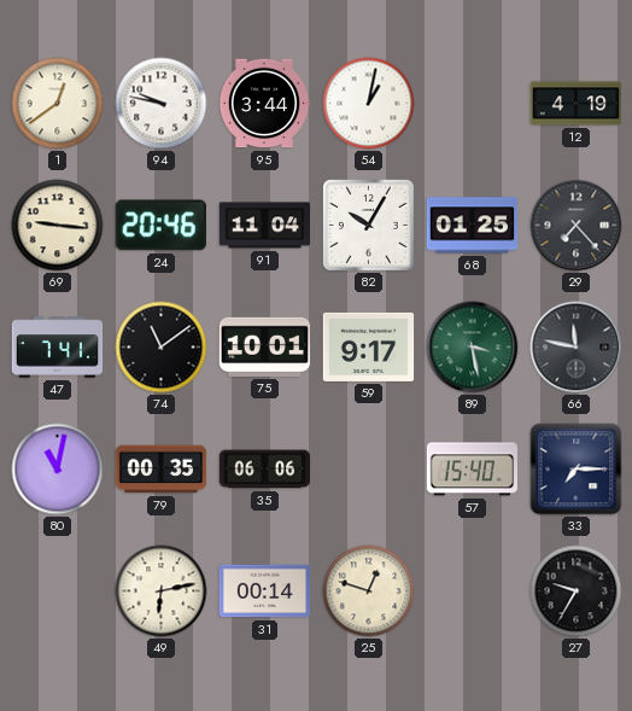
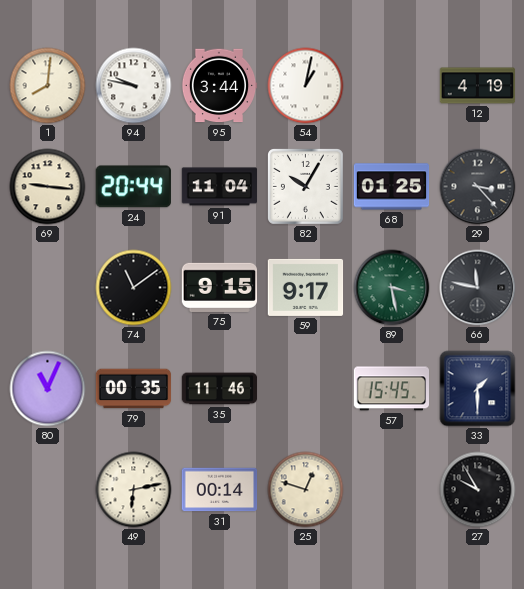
1: 12:39 -> 8:01 (48, 86)
24: 20:46 -> 20:44 (133, 187)
29: 7:23 -> 3:23 (478, 187)
47: 7:41 -> none (58, 348)
75: 10:01 -> 9:15 (220, 287)
80: 11:02 -> 11:04 (48, 389)
35: 06:06 -> 11:46 (220, 389)
57: 15:40 -> 15:45 (392, 389)
33: 7:15 -> 1:30 (478, 389)
27: 9:35 -> 9:55 (478, 490)
